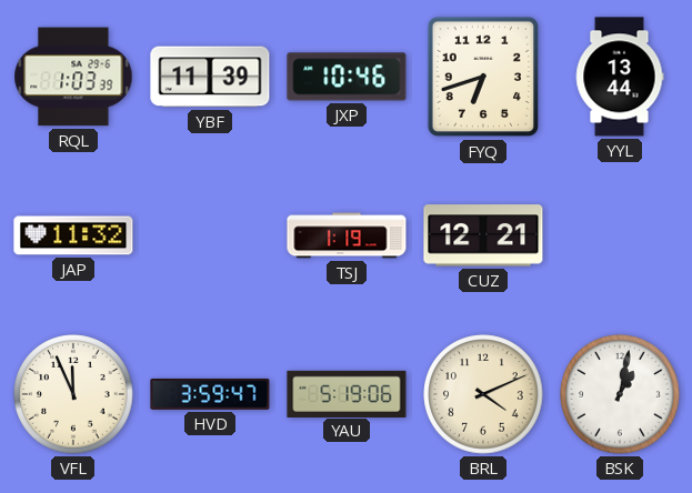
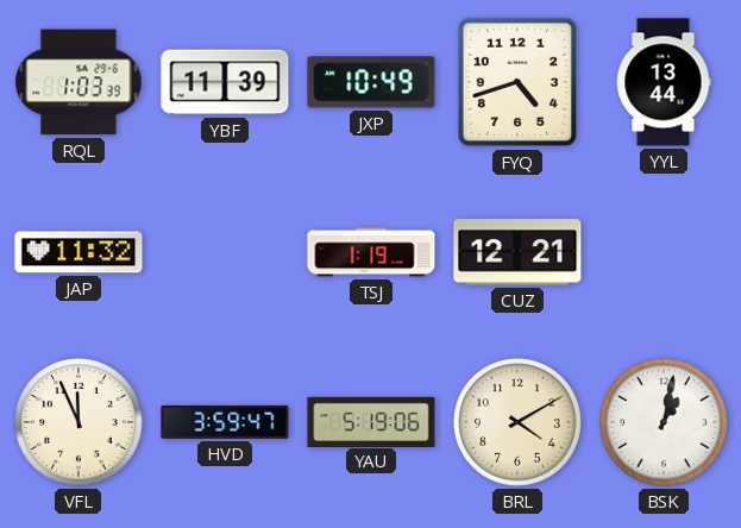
JXP: 10:46 -> 10:49 (371, 82)
FYQ: 6:42 -> 4:42 (517, 82)
BRL: 4:11 -> 4:10 (517, 422)
